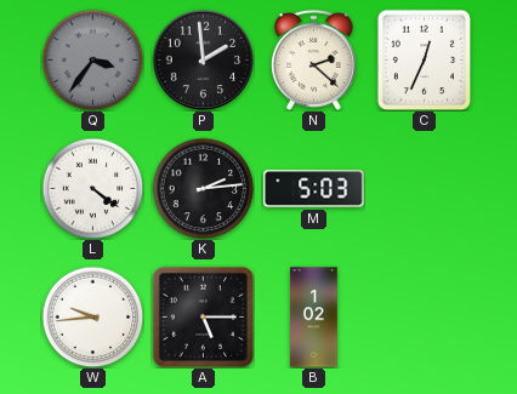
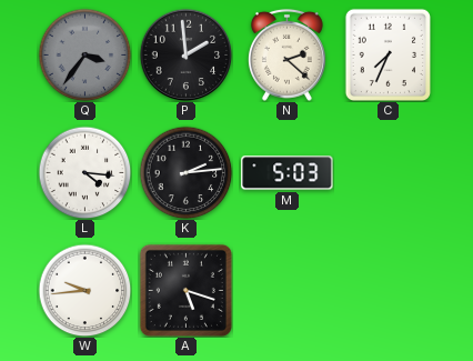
C: 12:34 -> 7:34 (388, 54)
L: 4:21 -> 4:16 (84, 172)
A: 5:15 -> 5:18 (185, 290)
B: 1:02 -> none (314, 318)
